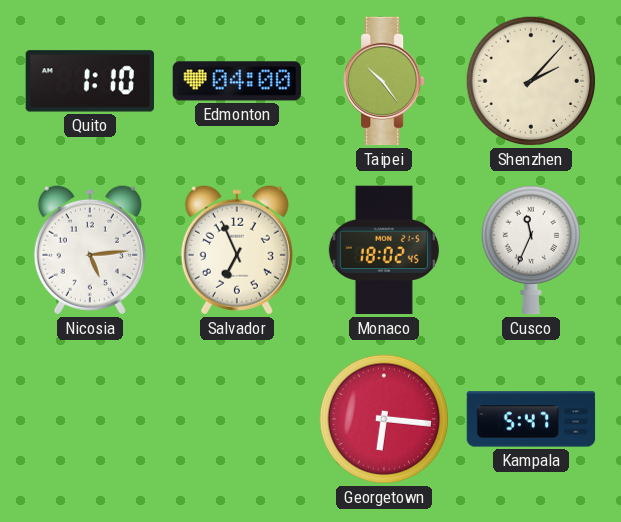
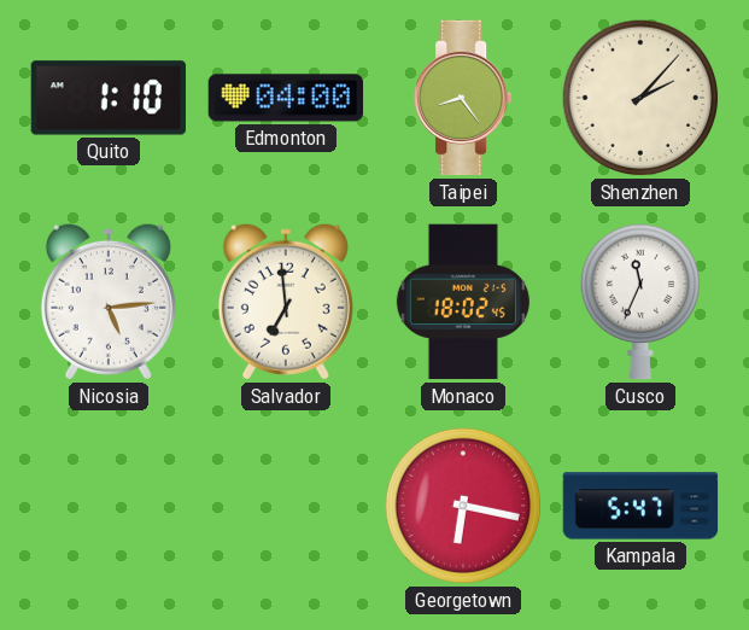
Taipei: 10:24 -> 8:24 (464, 98)
Salvador: 6:56 -> 6:59 (286, 302)
Georgetown: 6:16 -> 6:17 (463, 506)
